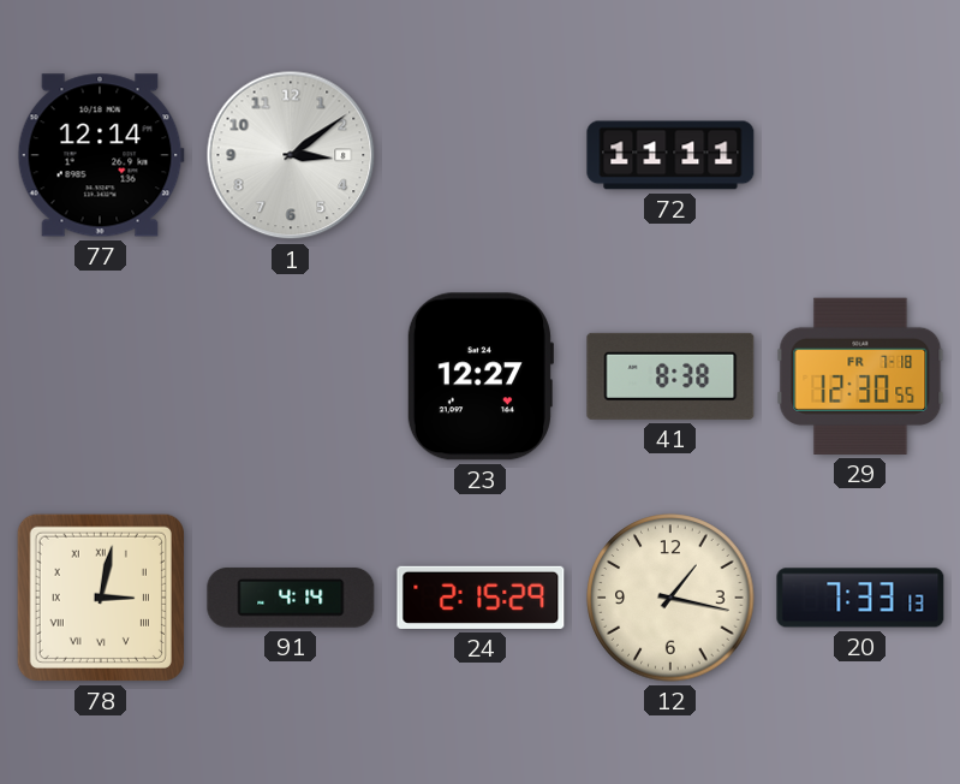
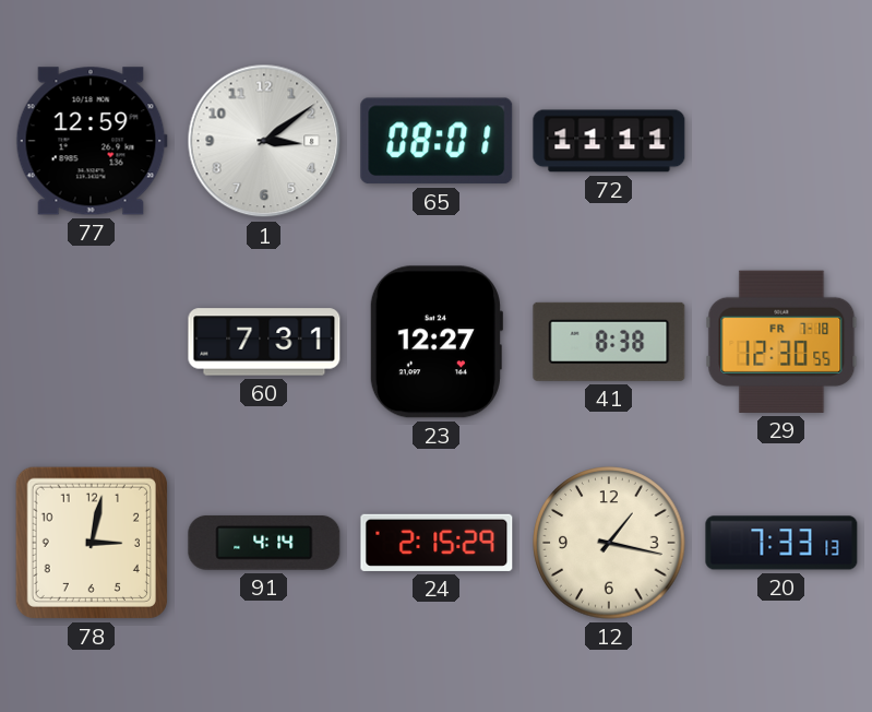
77: 12:14 -> 12:59 (92, 141)
65: none -> 08:01 (437, 141)
60: none -> 7:31 (264, 342)
78 numerals: Roman -> Arabic (92, 543)
